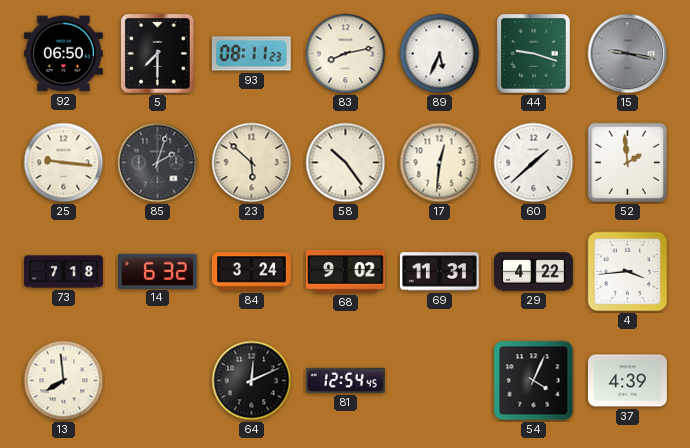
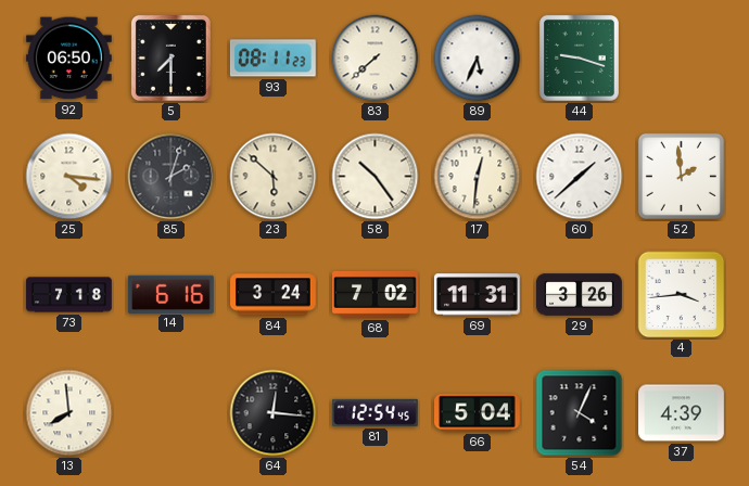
83: 8:13 -> 7:38 (376, 59)
15: 9:17 -> none (628, 54)
25: 9:16 -> 4:16 (69, 177)
14: 6:32 -> 6:16 (170, 294)
68: 9:02 -> 7:02 (376, 295)
29: 4:22 -> 3:26 (580, 295)
64: 12:11 -> 12:16 (274, 413)
66: none -> 5:04 (478, 413)
